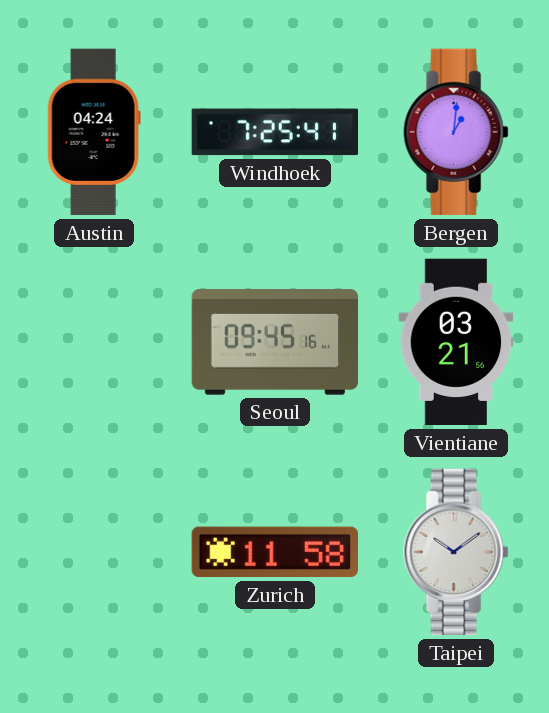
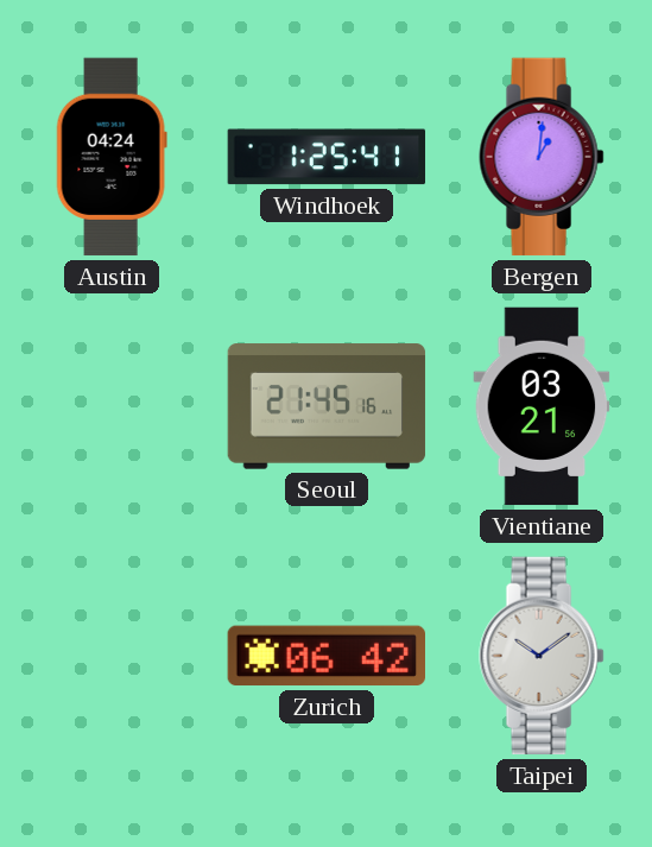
Windhoek: 7:25 -> 1:25 (327, 157)
Seoul: 09:45 -> 21:45 (327, 406)
Zurich: 11:58 -> 06:42 (325, 656)
